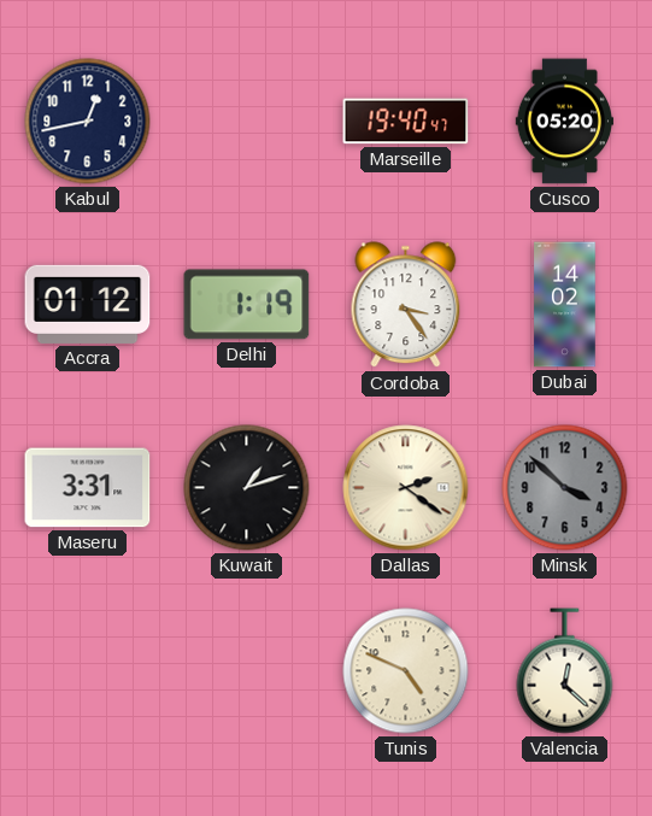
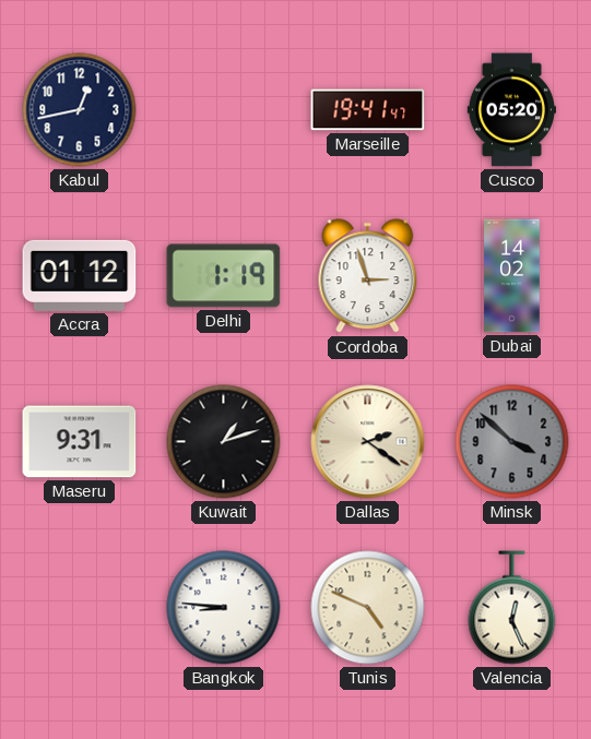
Marseille: 19:40 -> 19:41 (368, 110)
Cordoba: 3:24 -> 2:57 (368, 276)
Maseru: 3:31 -> 9:31 (80, 442)
Bangkok: none -> 8:46 (224, 608)
Valencia: 12:22 -> 12:26 (512, 608)
